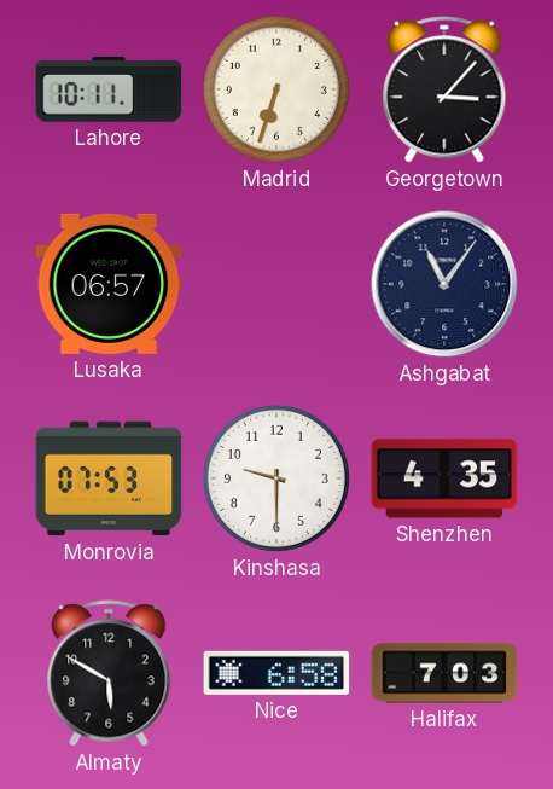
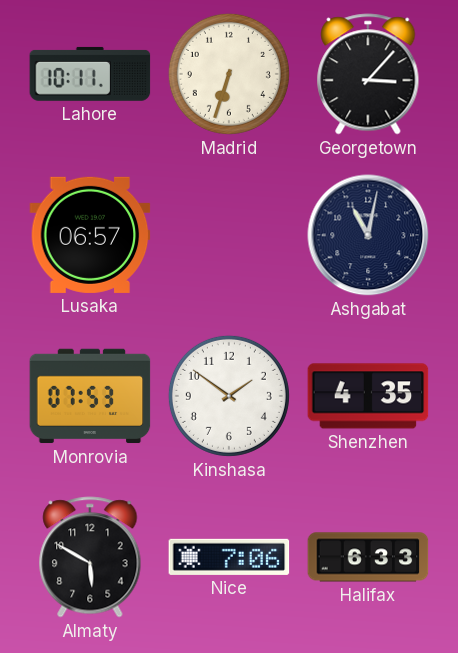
Ashgabat: 11:06 -> 11:02 (368, 235)
Kinshasa: 9:30 -> 1:51 (229, 396)
Nice: 6:58 -> 7:06 (229, 557)
Halifax: 7:03 -> 6:33 (368, 557)
